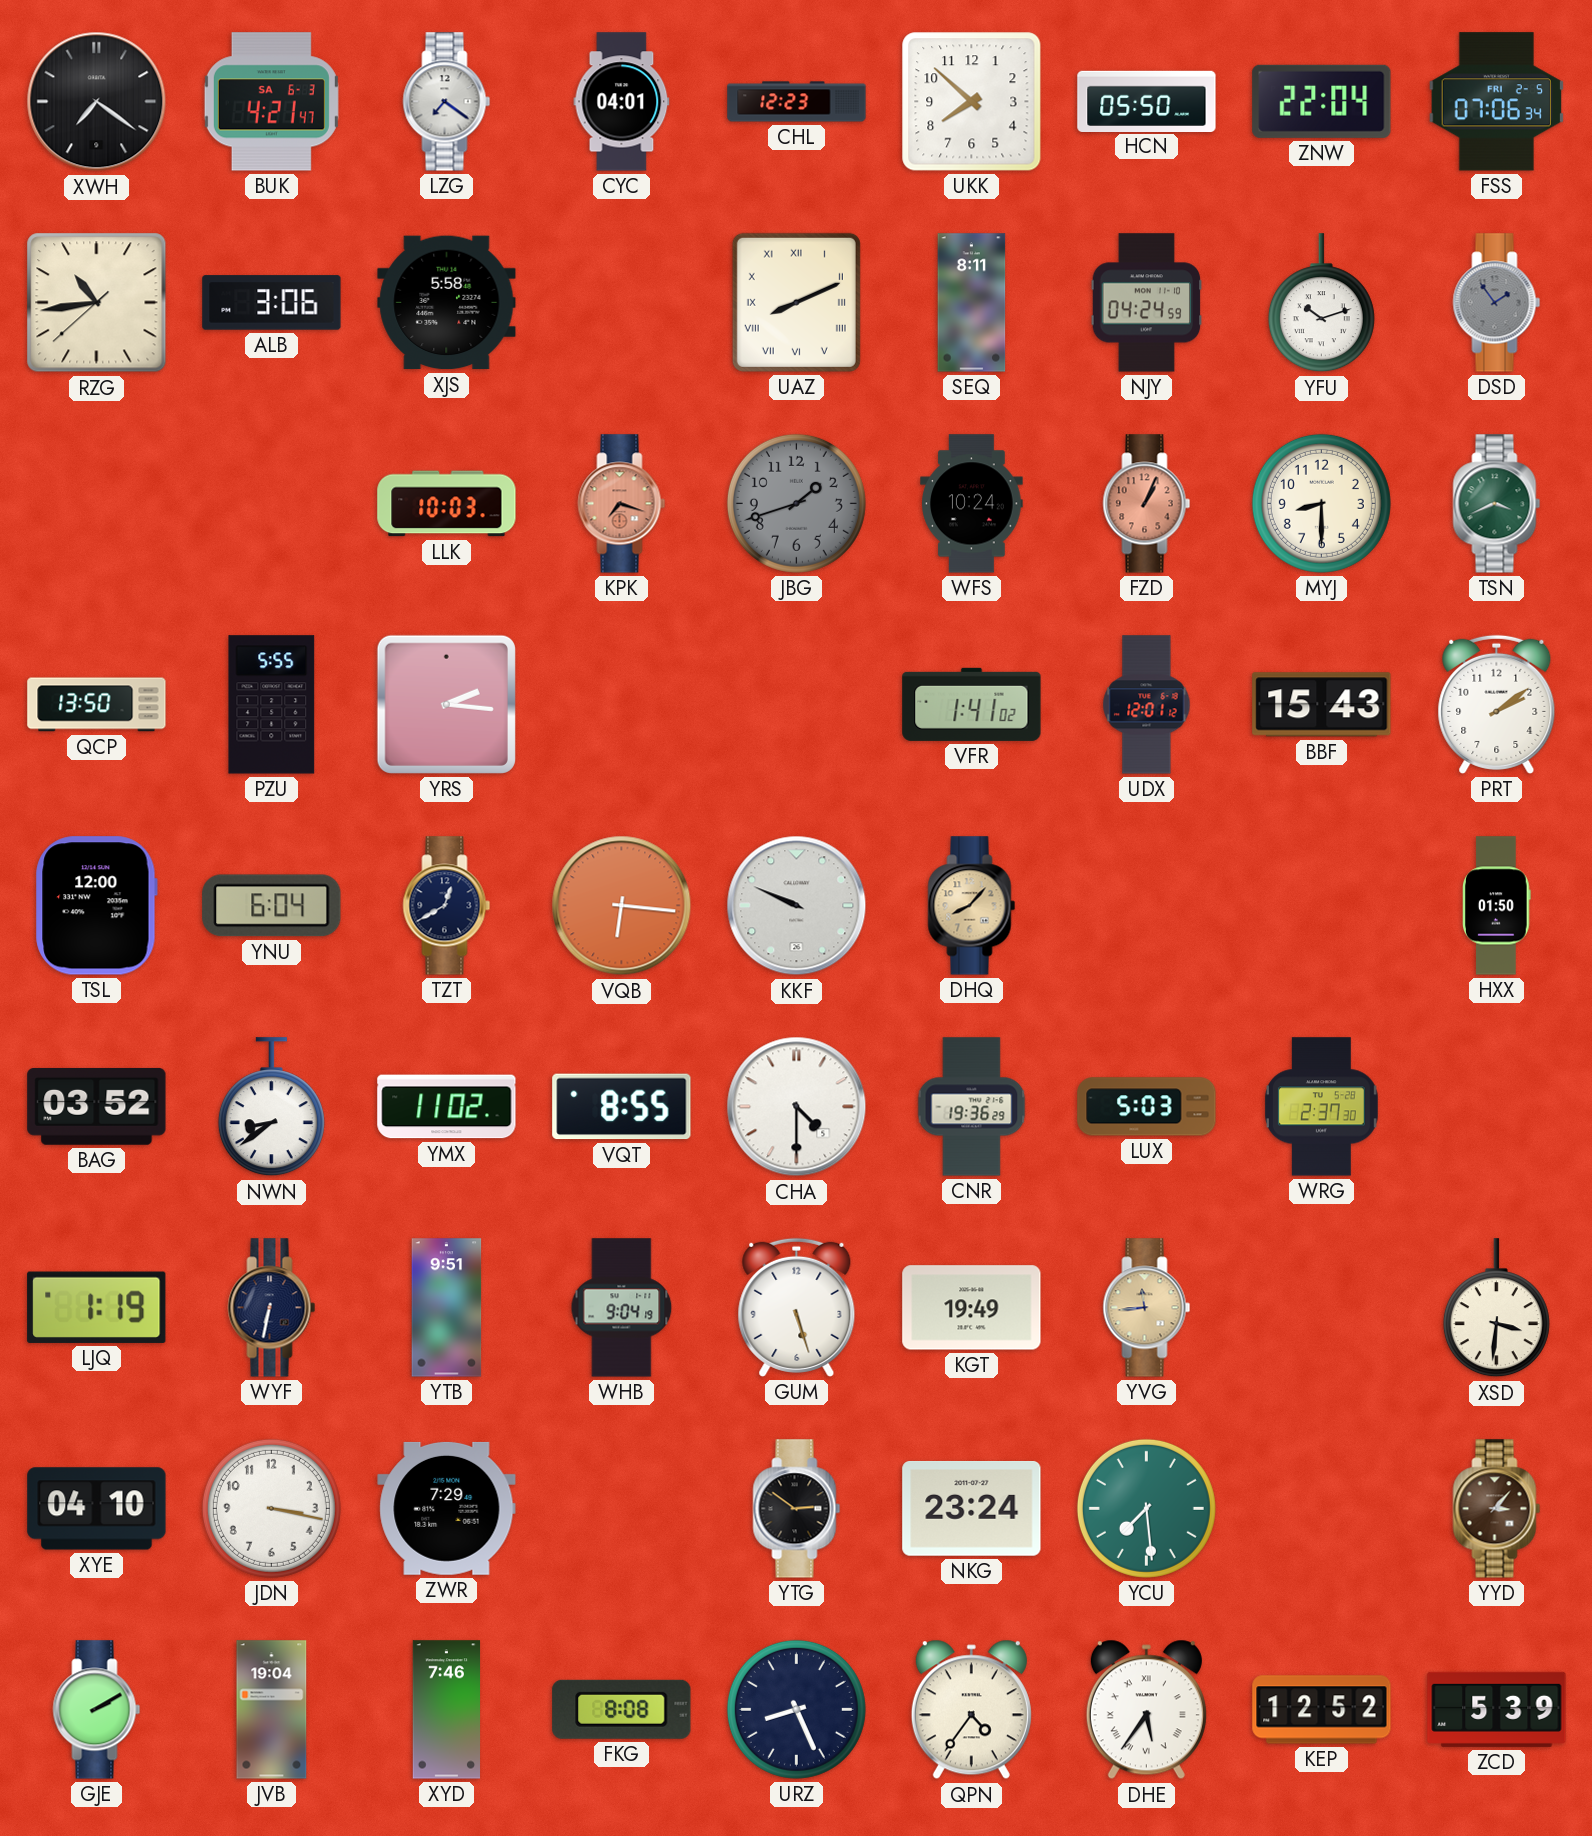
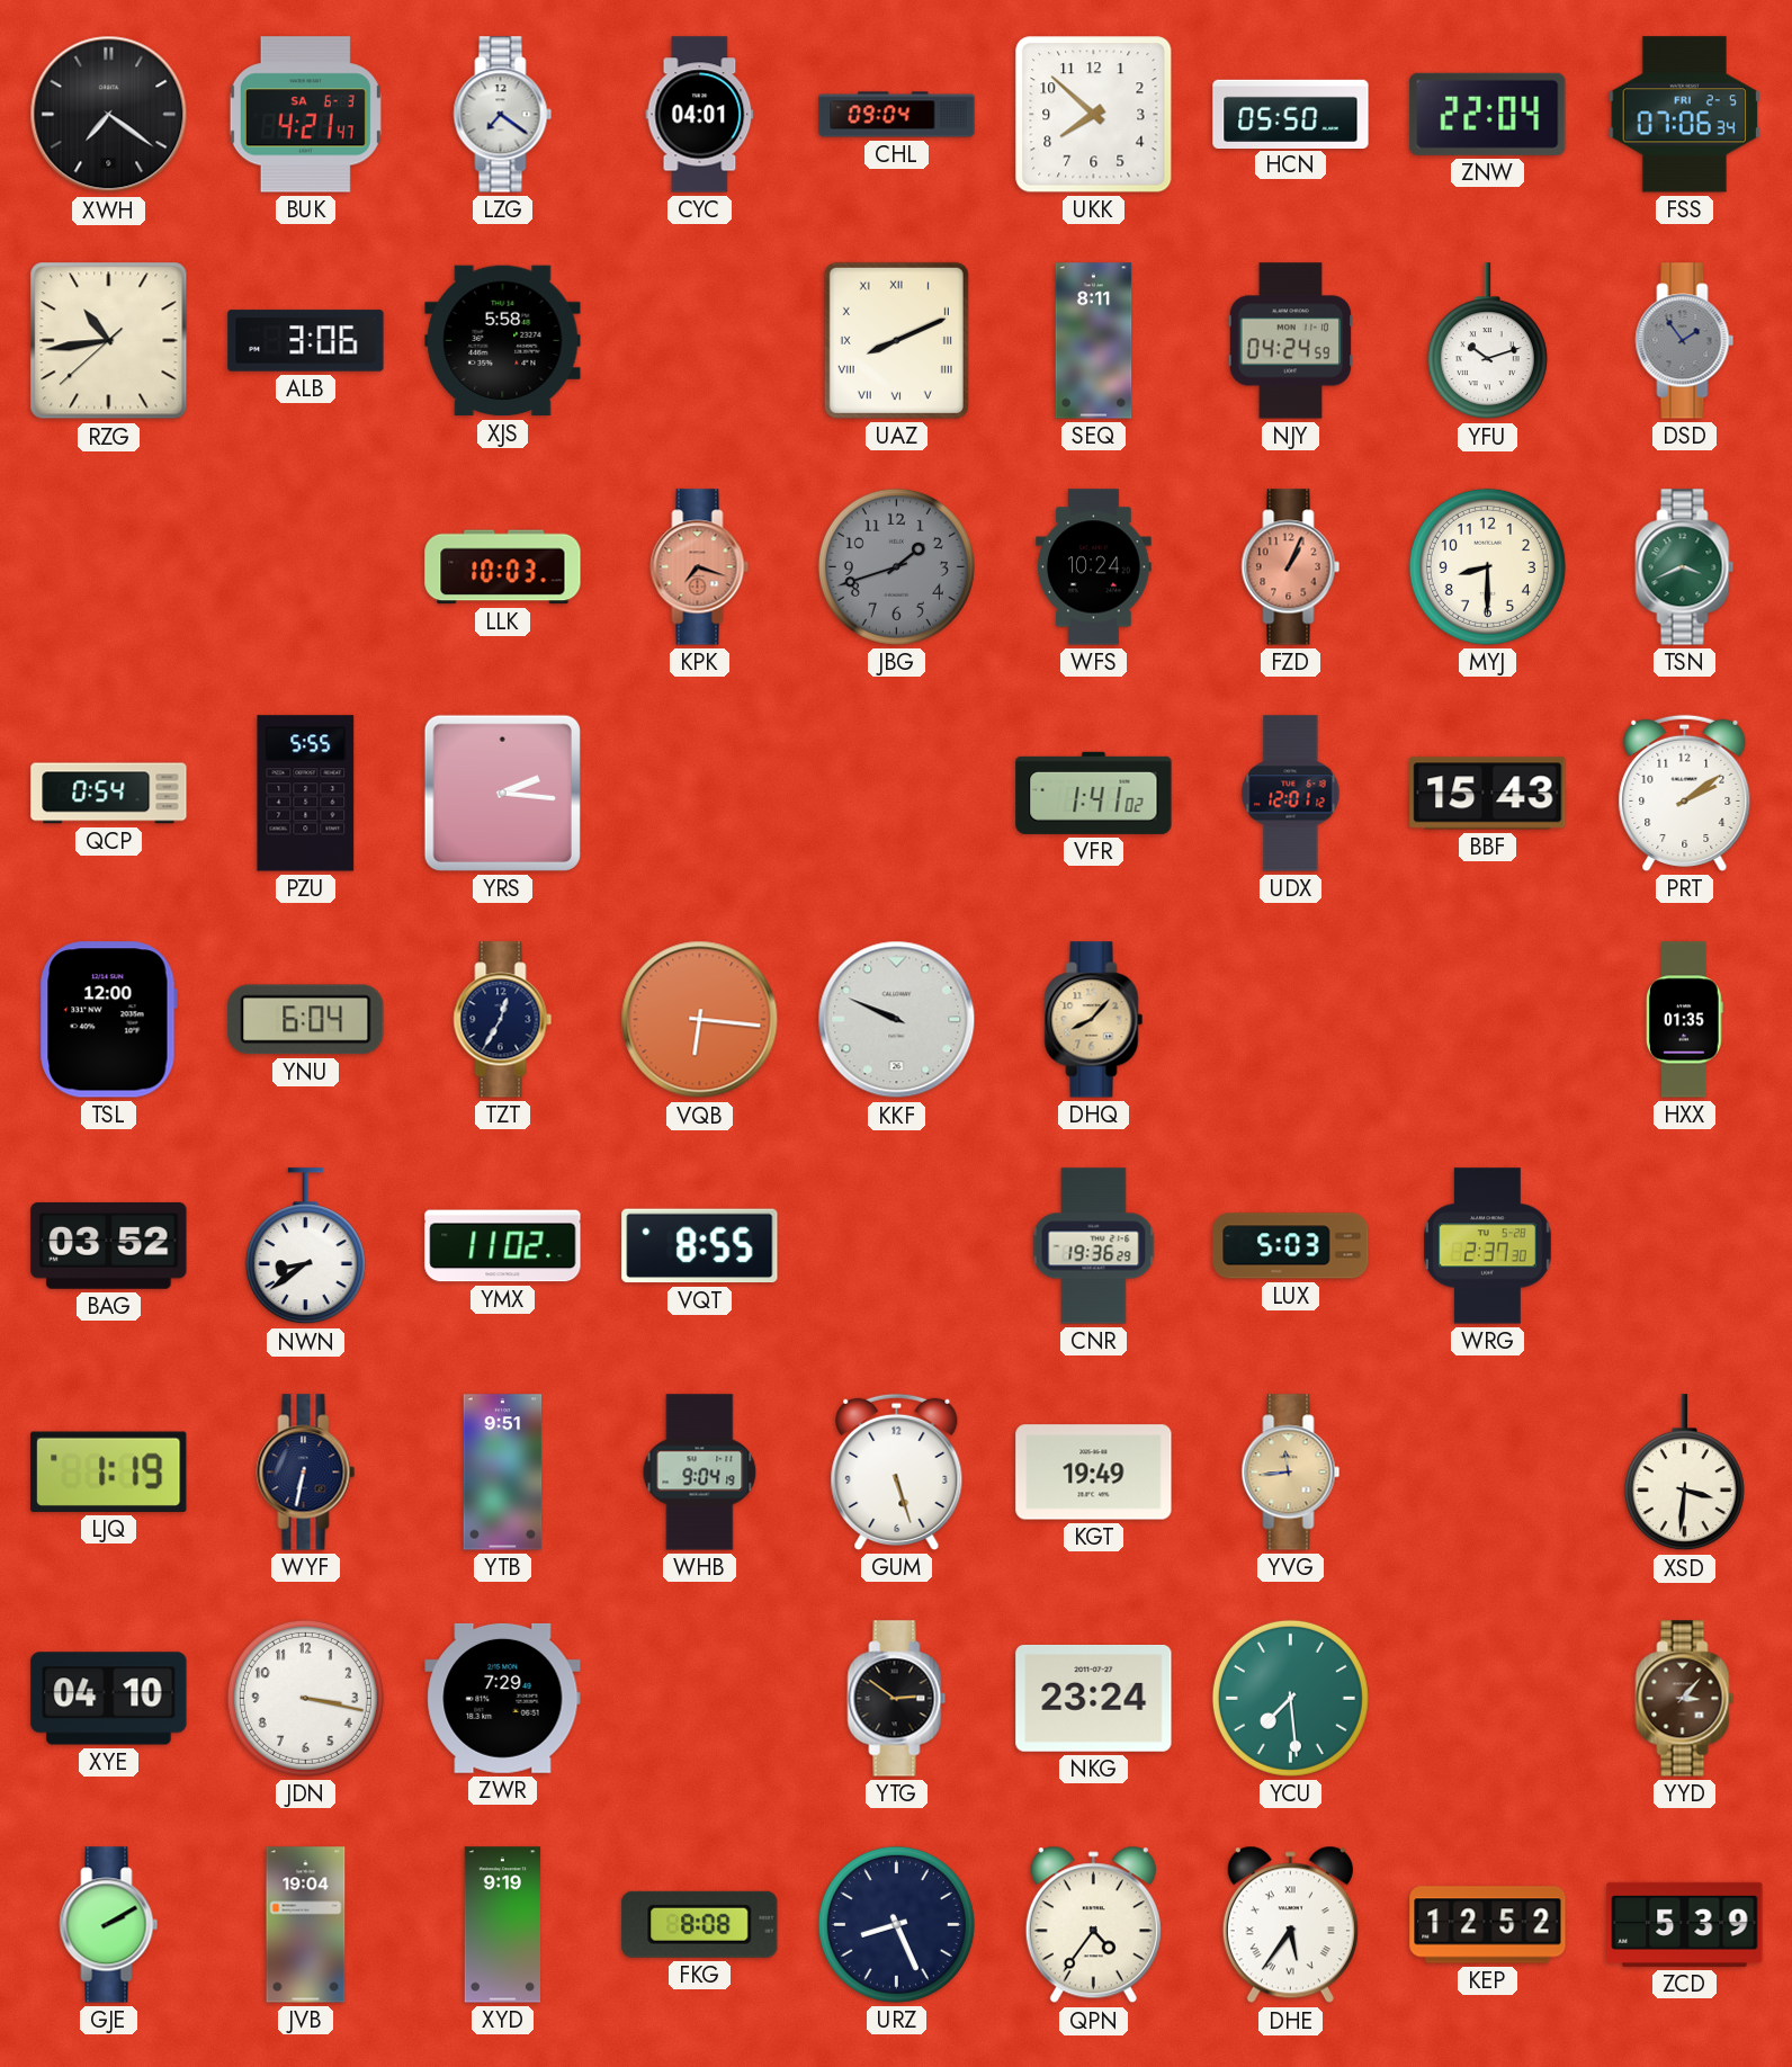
CHL: 12:23 -> 09:04 (897, 115)
QCP: 13:50 -> 0:54 (109, 794)
TZT: 12:40 -> 12:35 (503, 1020)
HXX: 01:50 -> 01:35 (1685, 1020)
CHA: 4:30 -> none (797, 1107)
XYD: 7:46 -> 9:19 (503, 1925)
